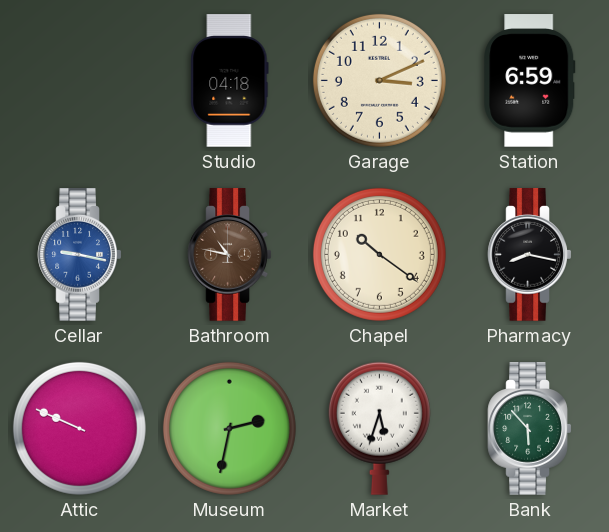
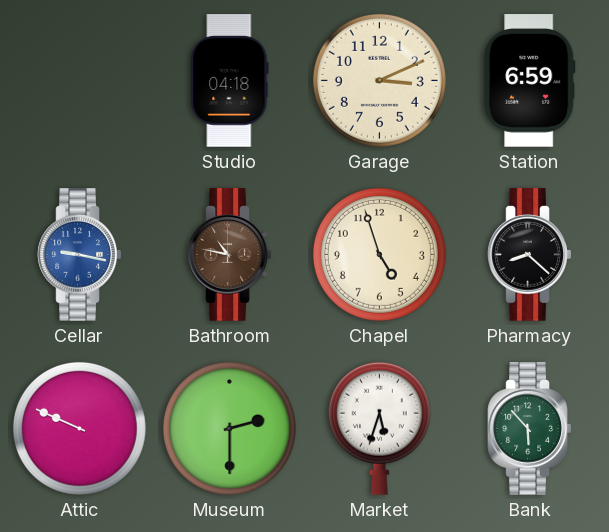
Chapel: 10:21 -> 4:57 (379, 254)
Pharmacy: 8:17 -> 8:22 (530, 255)
Museum: 2:32 -> 2:30 (229, 428)
